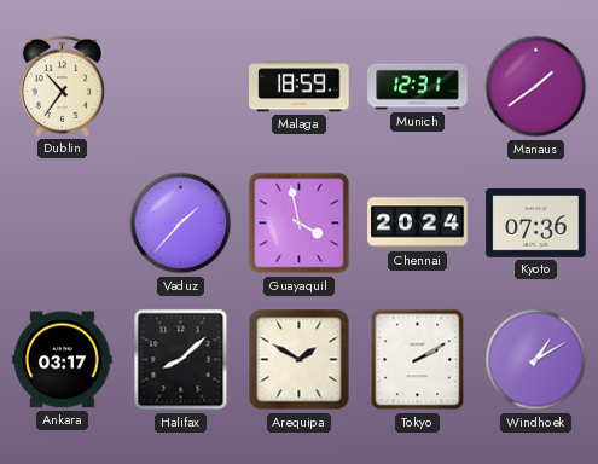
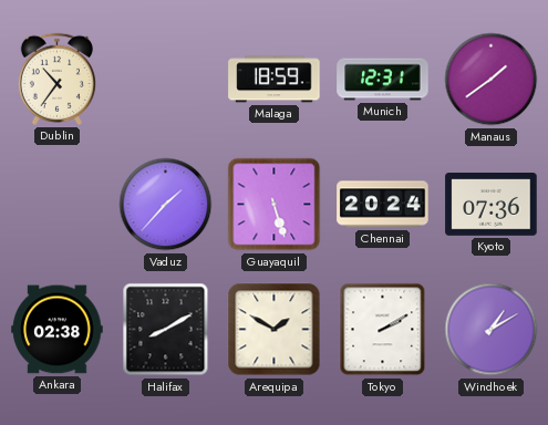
Guayaquil: 3:58 -> 5:27 (275, 205)
Ankara: 03:17 -> 02:38 (58, 330)
Halifax: 8:08 -> 8:10 (166, 330)
